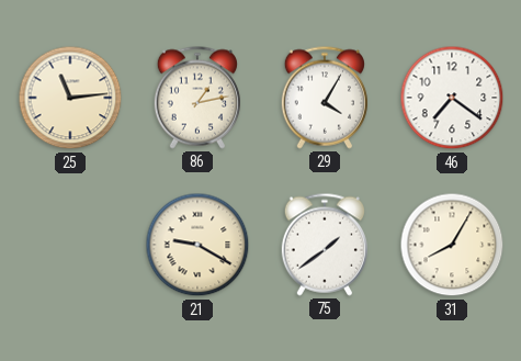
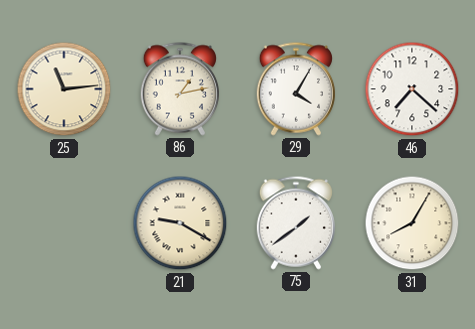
46: 7:21 -> 7:22 (412, 89)
